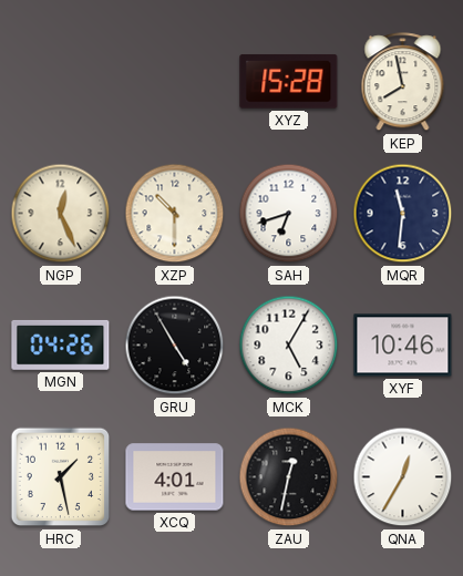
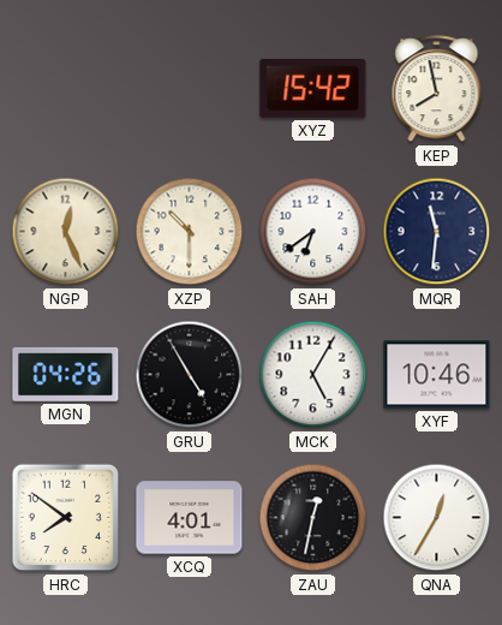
XYZ: 15:28 -> 15:42 (313, 88)
SAH: 6:42 -> 6:39 (313, 232)
HRC: 1:28 -> 7:51 (66, 518)
